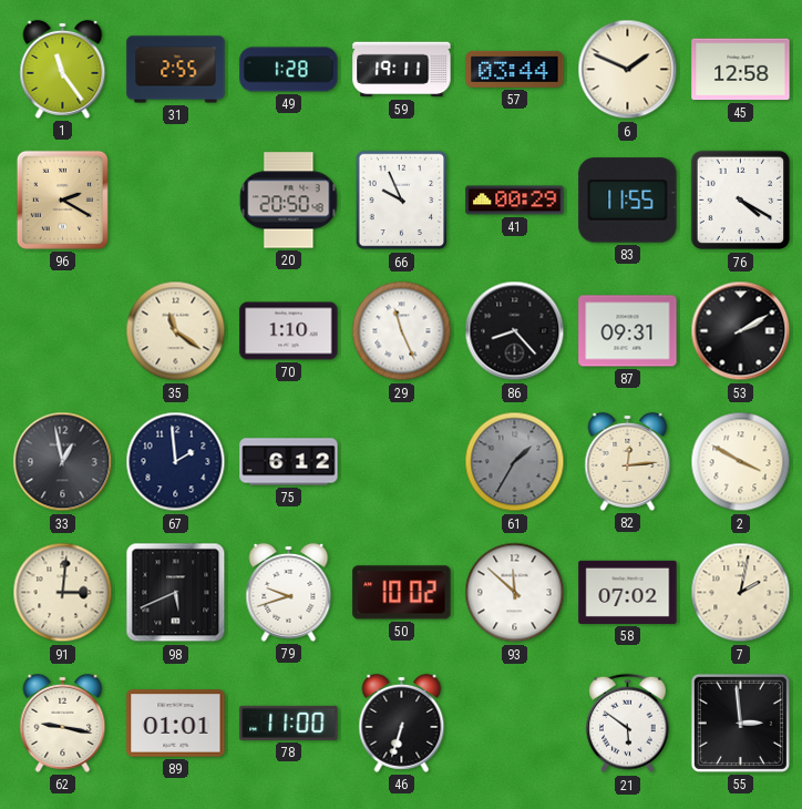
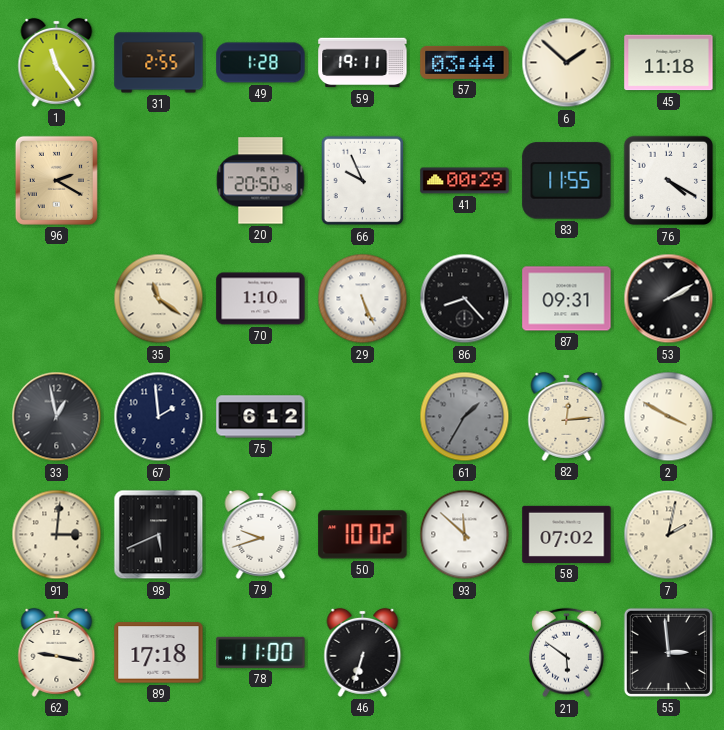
6: 1:49 -> 1:52 (567, 63)
45: 12:58 -> 11:18 (669, 63)
29: 11:26 -> 5:26 (363, 299)
89: 01:01 -> 17:18 (159, 653)
